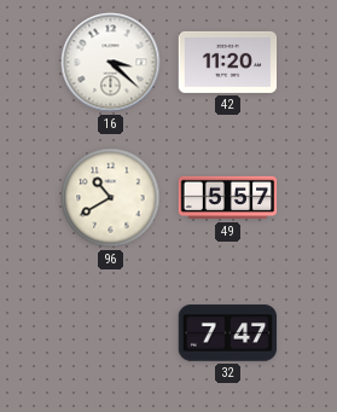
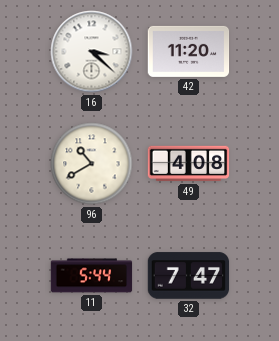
49: 5:57 -> 4:08 (189, 164)
11: none -> 5:44 (92, 276)
